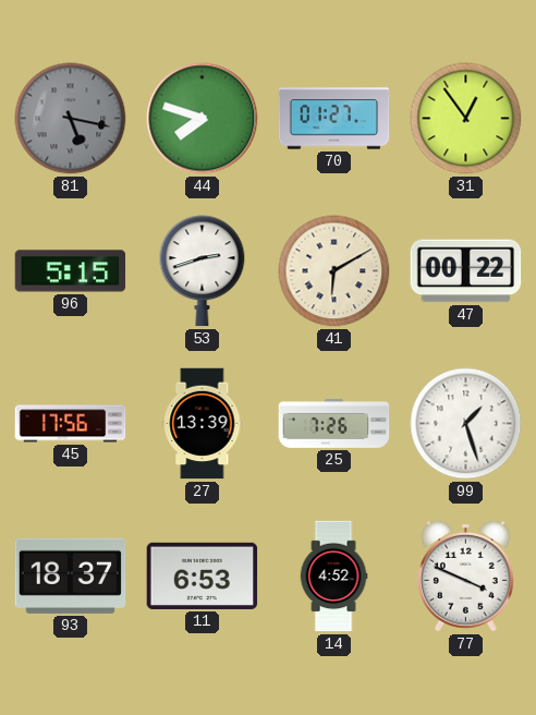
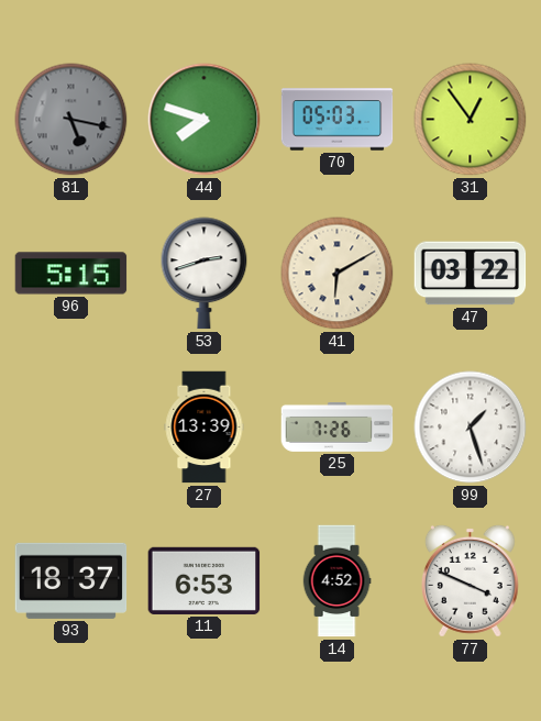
70: 01:27 -> 05:03 (338, 120)
47: 00:22 -> 03:22 (471, 274)
45: 17:56 -> none (71, 424)
